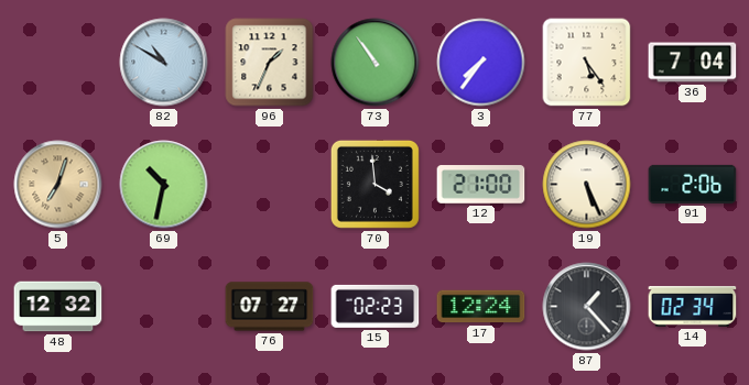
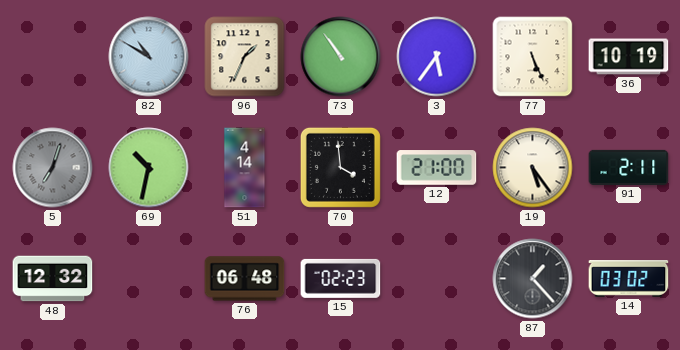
3: 7:36 -> 5:36 (437, 57)
77: 5:24 -> 5:26 (533, 57)
36: 7:04 -> 10:19 (629, 57)
5 dial: champagne -> grey (53, 168)
51: none -> 4:14 (245, 168)
19: 5:26 -> 5:24 (533, 168)
91: 2:06 -> 2:11 (629, 167)
76: 07:27 -> 06:48 (245, 279)
17: 12:24 -> none (481, 307)
14: 02:34 -> 03:02 (629, 279)
